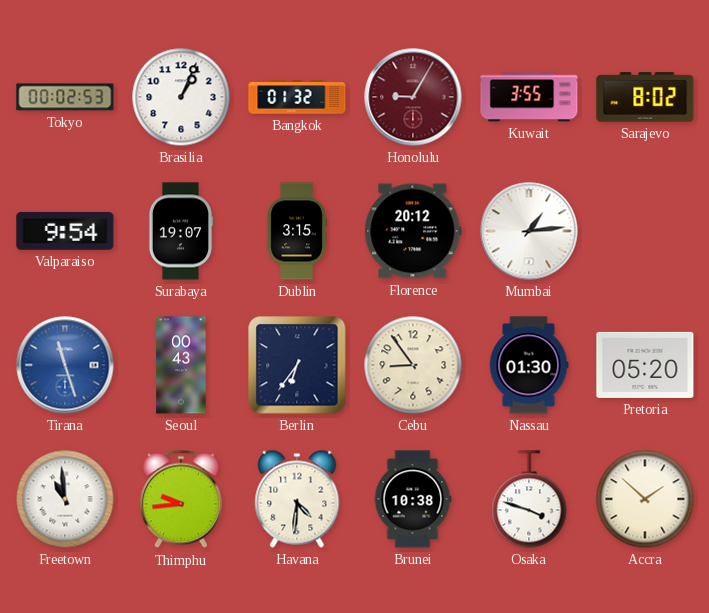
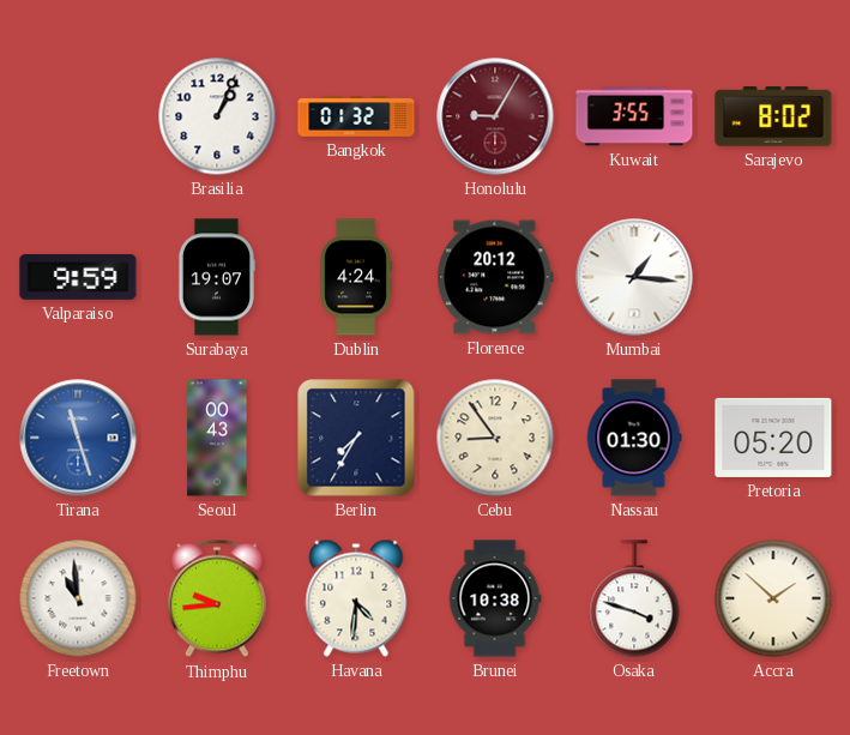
Tokyo: 00:02 -> none (65, 97)
Valparaiso: 9:54 -> 9:59 (78, 277)
Dublin: 3:15 -> 4:24 (356, 277)
Mumbai: 1:14 -> 1:16 (634, 277)
Berlin: 6:36 -> 7:35 (356, 438)
